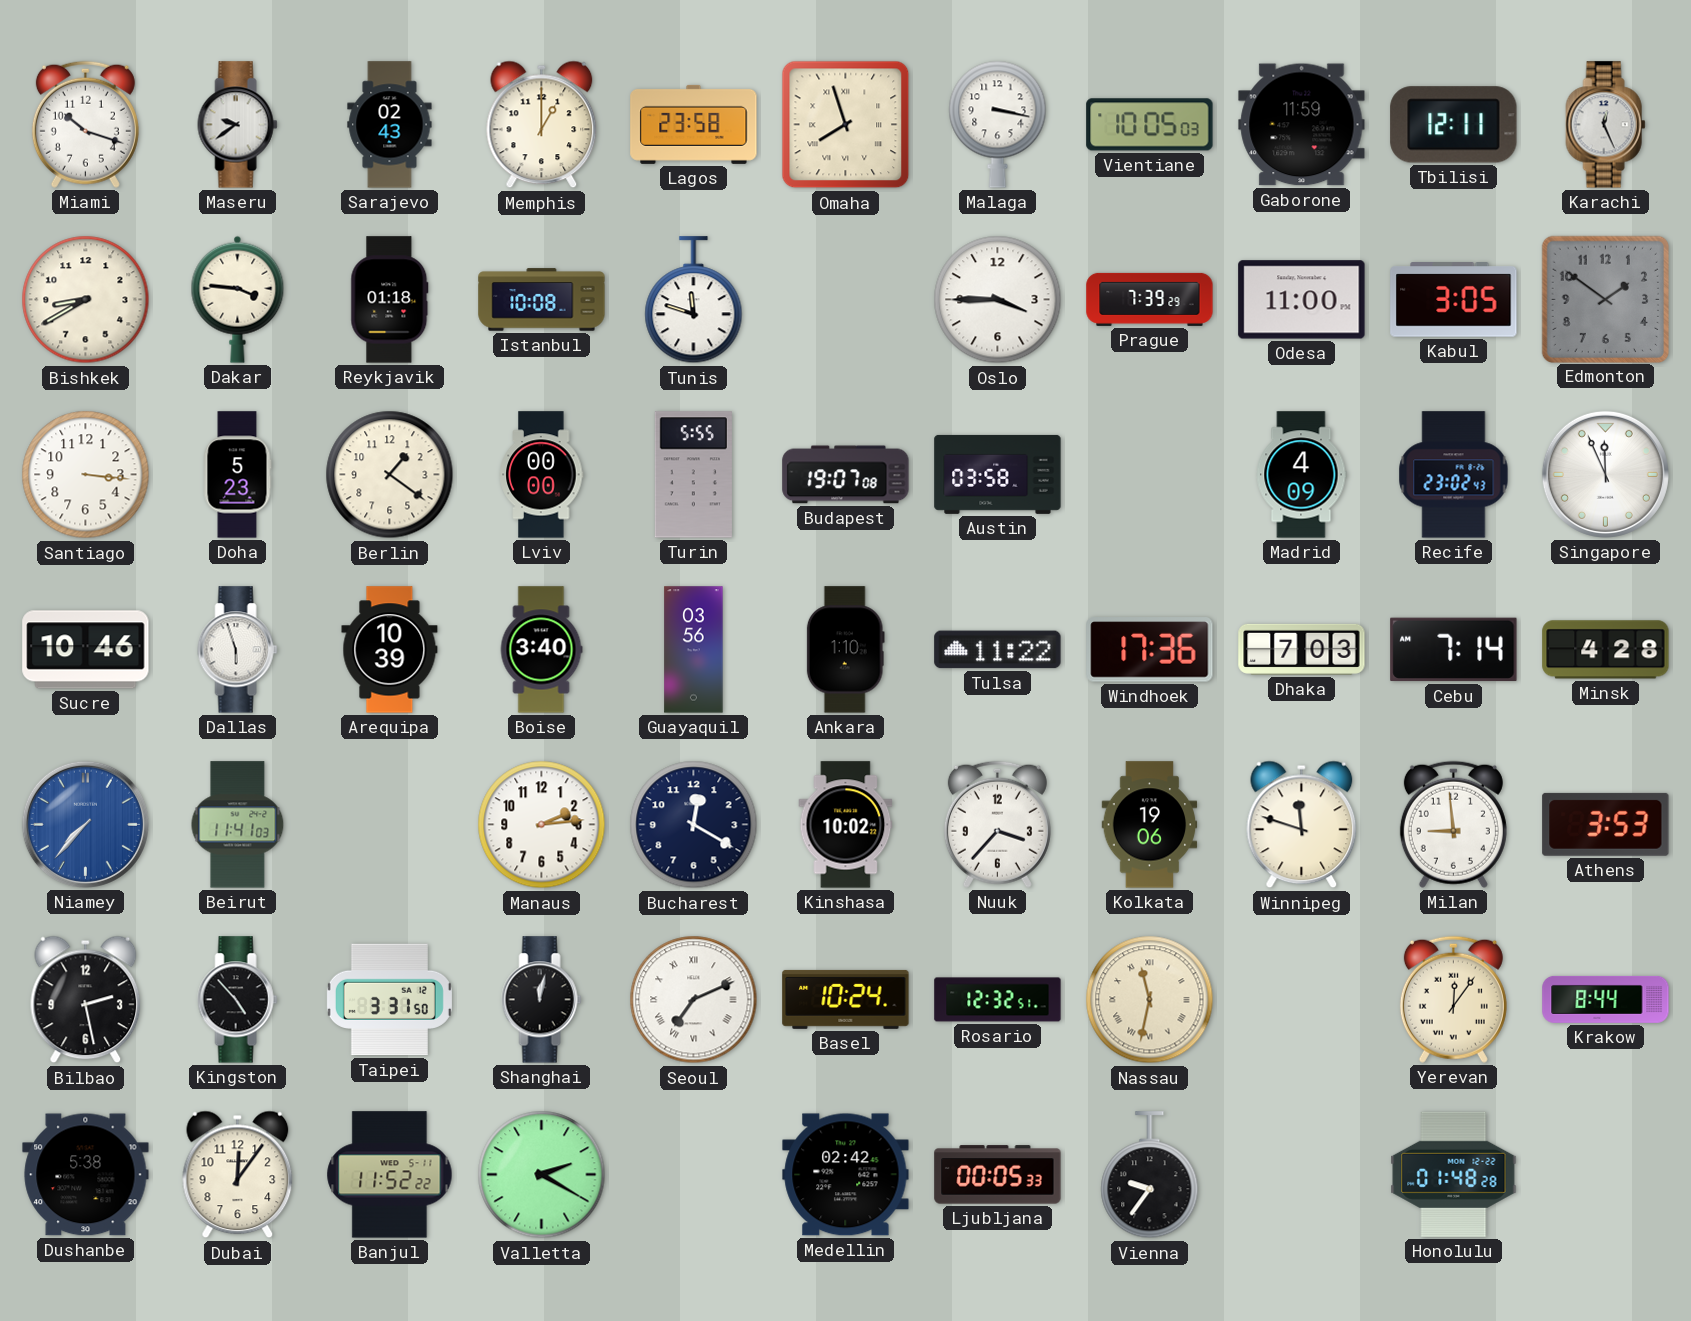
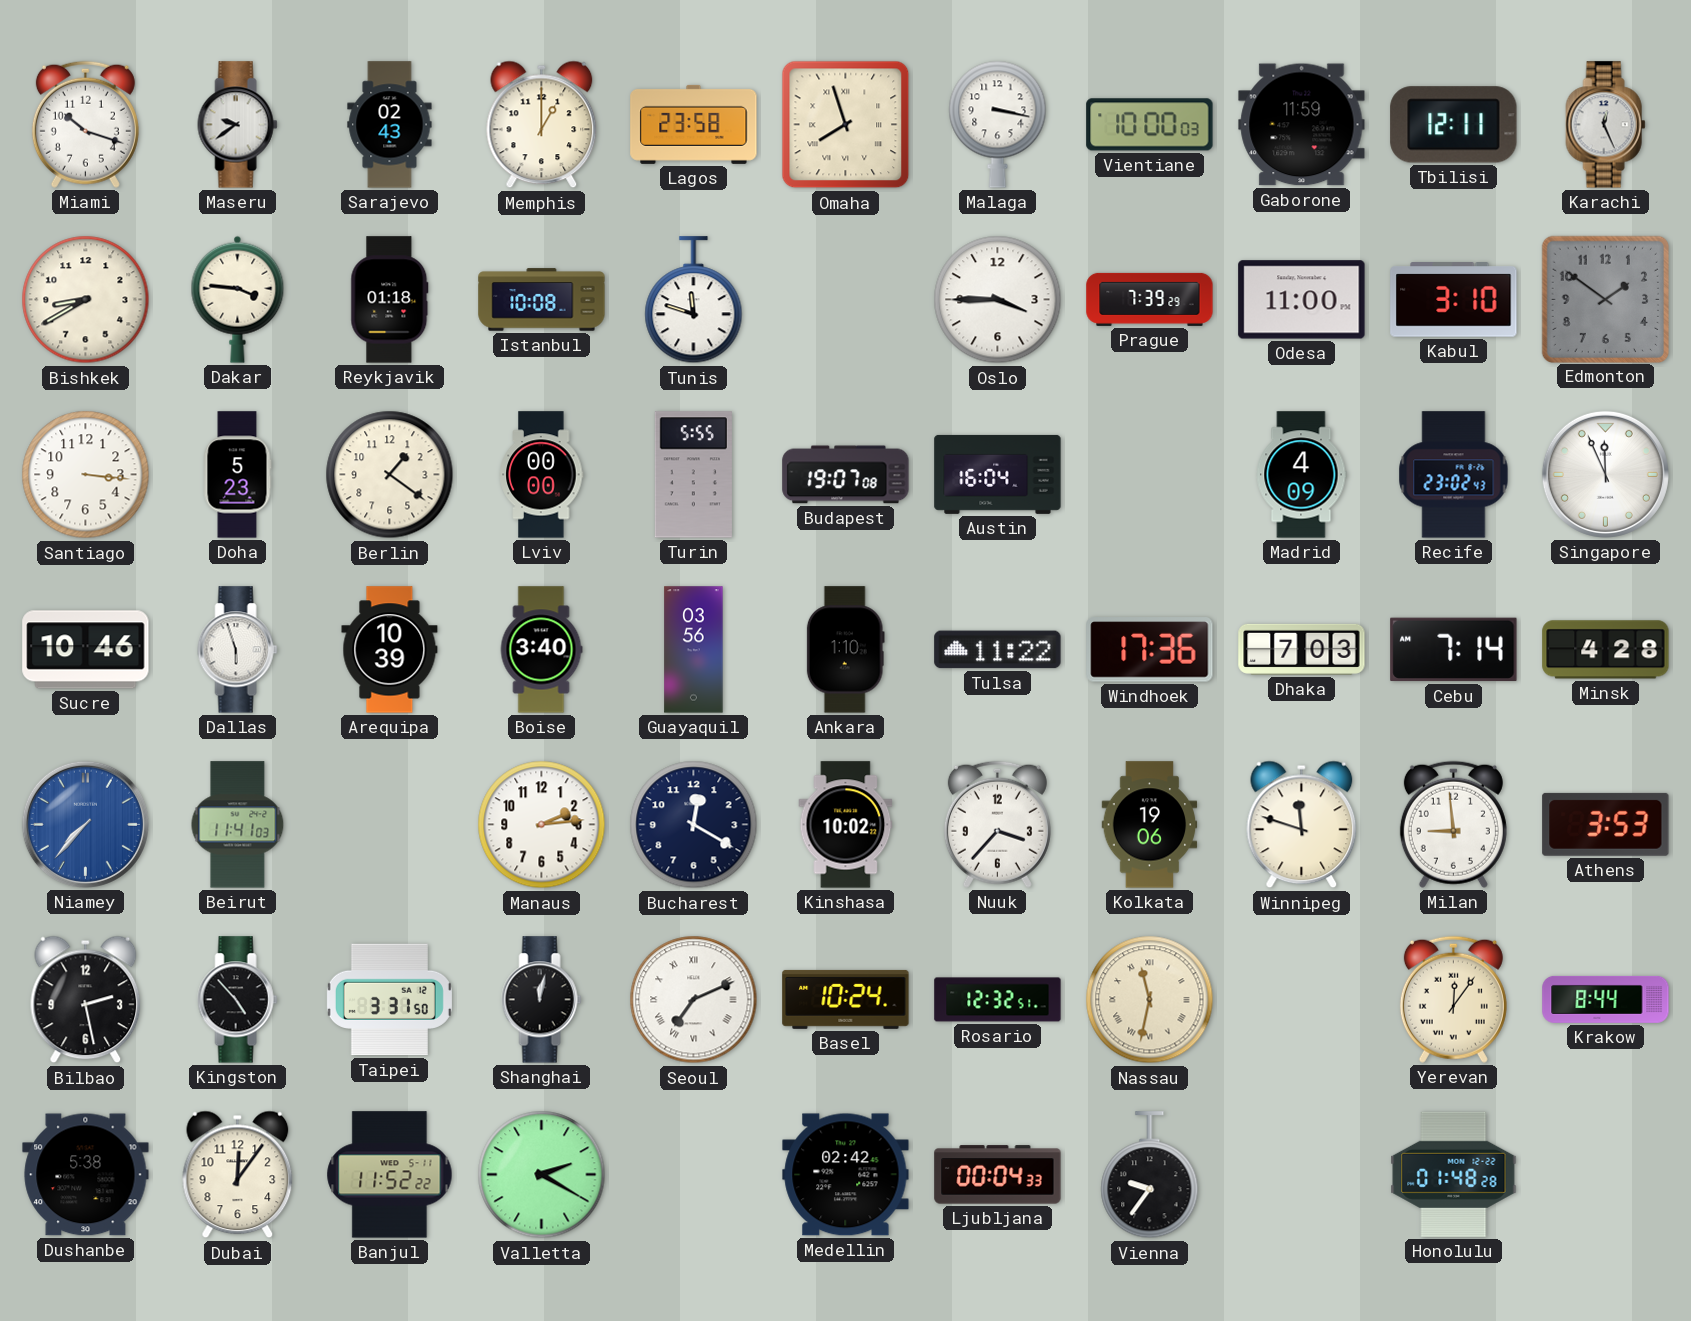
Vientiane: 10:05 -> 10:00 (1150, 125)
Kabul: 3:05 -> 3:10 (1454, 300)
Austin: 03:58 -> 16:04 (998, 474)
Ljubljana: 00:05 -> 00:04 (998, 1175)
